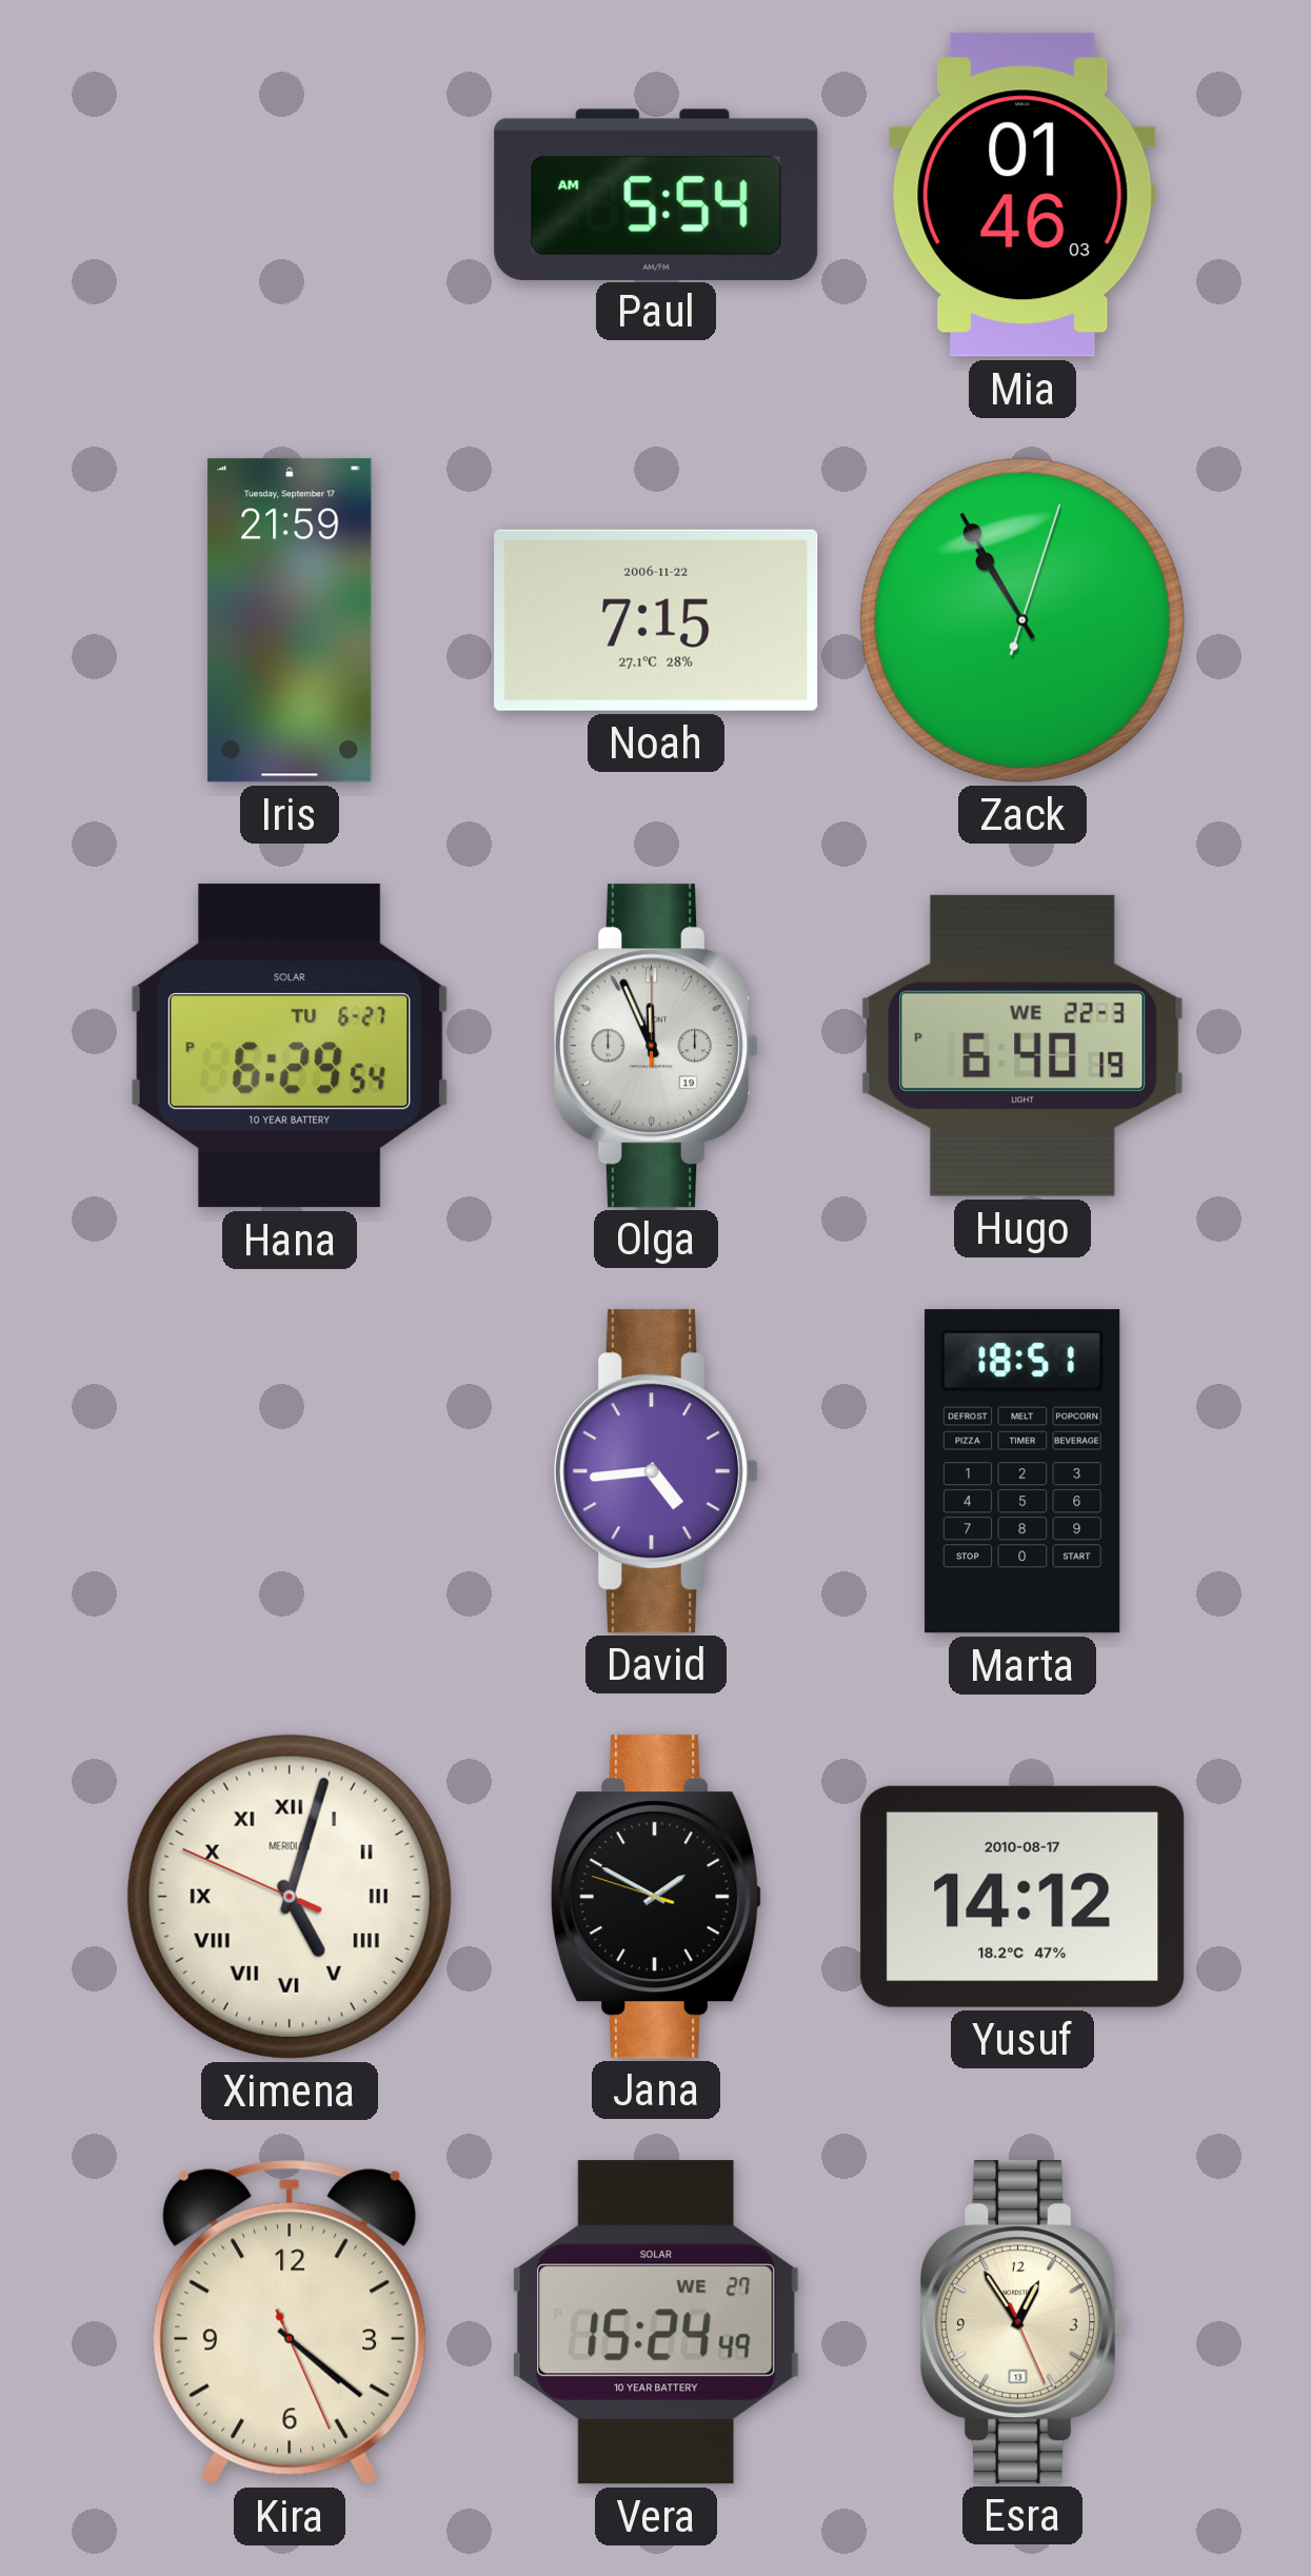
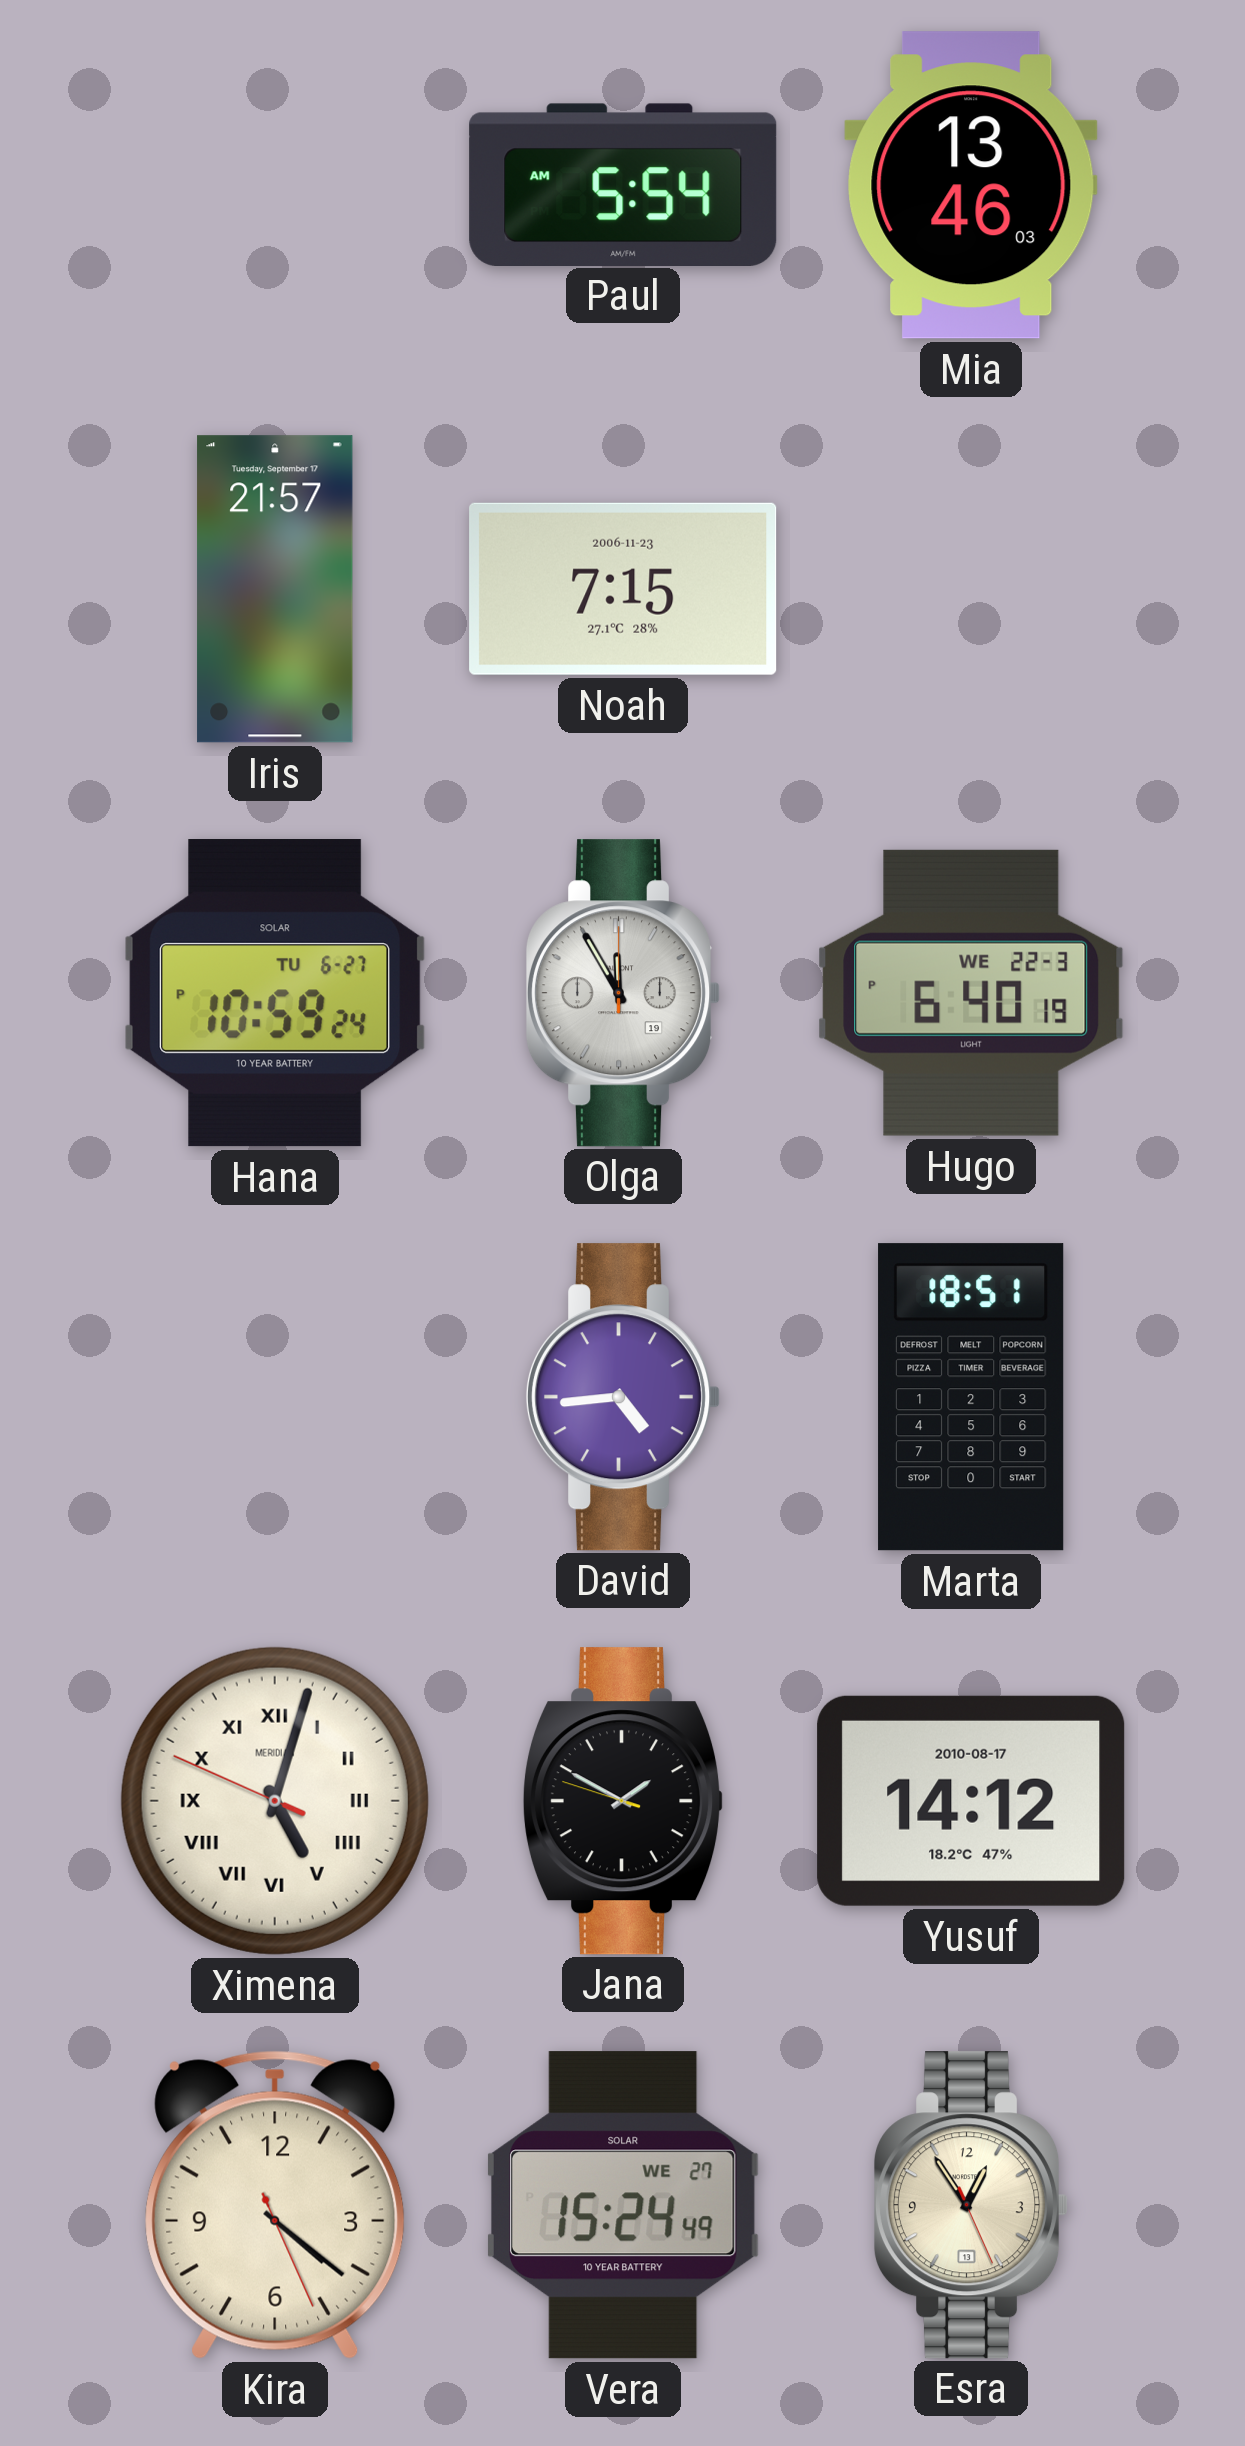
Mia: 01:46 -> 13:46 (971, 185)
Iris: 21:59 -> 21:57 (275, 589)
Noah date: 2006-11-22 -> 2006-11-23 (623, 589)
Zack: 10:55 -> none (1022, 620)
Hana: 6:29 -> 10:59 (275, 993)
Olga: 11:56 -> 11:55 (623, 993)
